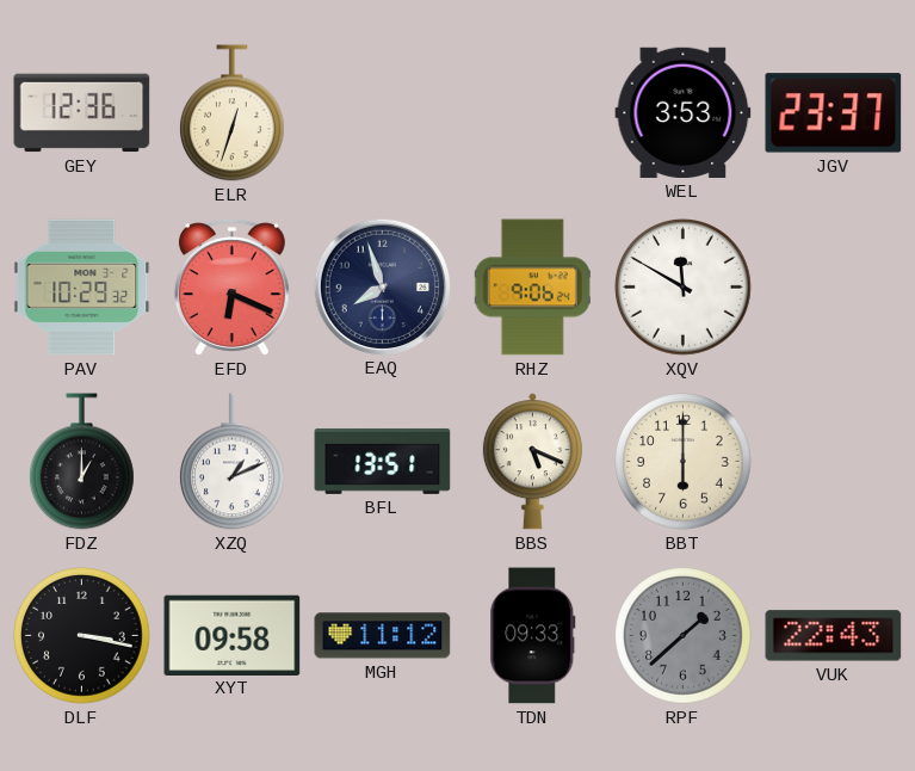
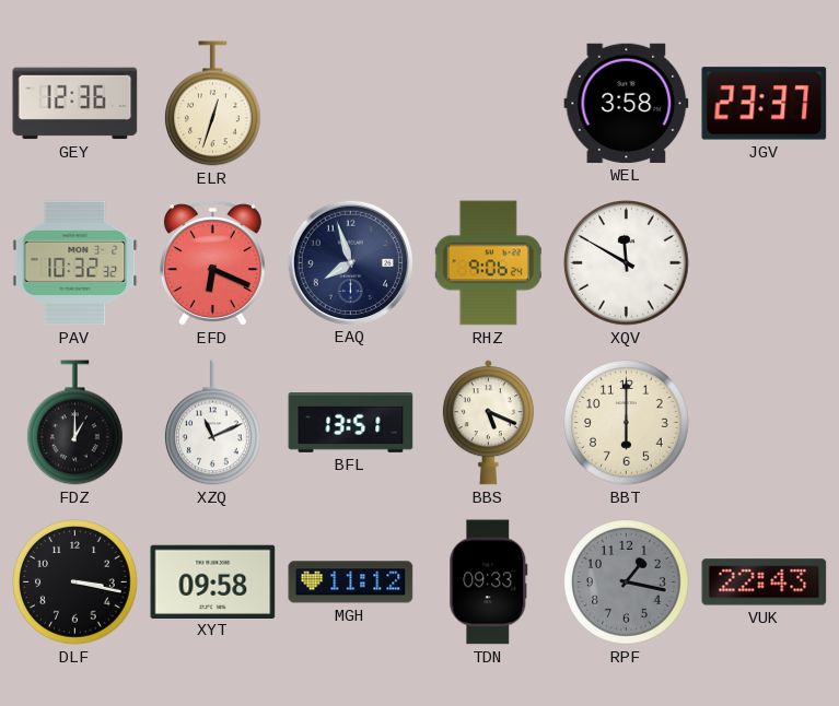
WEL: 3:53 -> 3:58 (627, 103)
PAV: 10:29 -> 10:32 (75, 263)
XZQ: 1:11 -> 11:11 (213, 423)
RPF: 1:38 -> 1:17 (627, 583)
